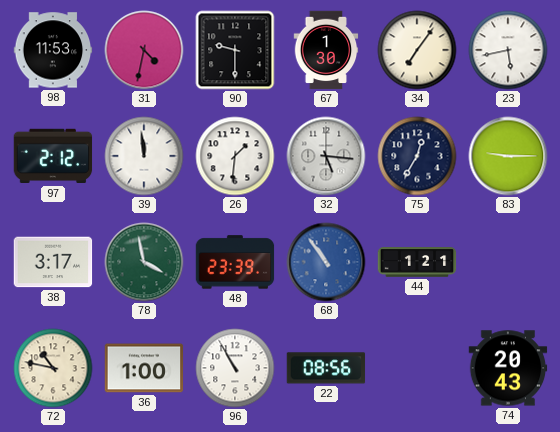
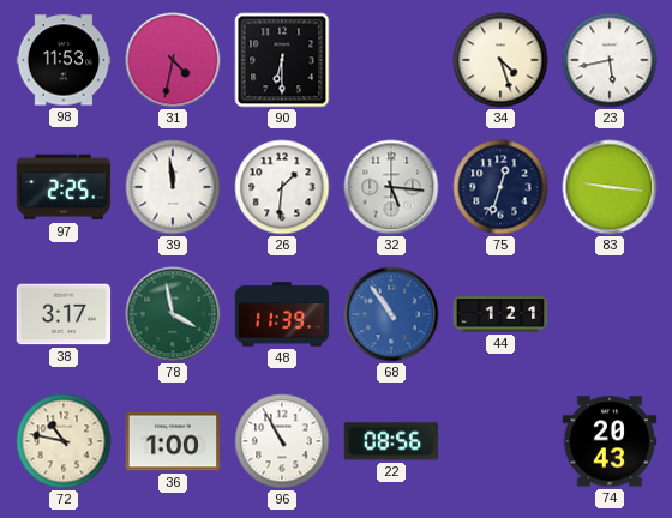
90: 9:30 -> 6:30 (282, 60)
67: 1:30 -> none (326, 50)
34: 7:06 -> 4:27 (500, 60)
97: 2:12 -> 2:25 (64, 187)
75: 12:35 -> 12:33 (500, 187)
83: 9:15 -> 9:16 (610, 187)
48: 23:39 -> 11:39 (282, 314)
